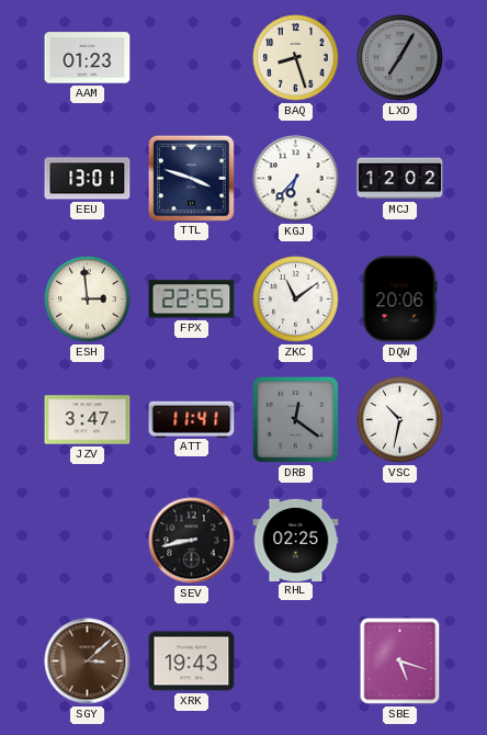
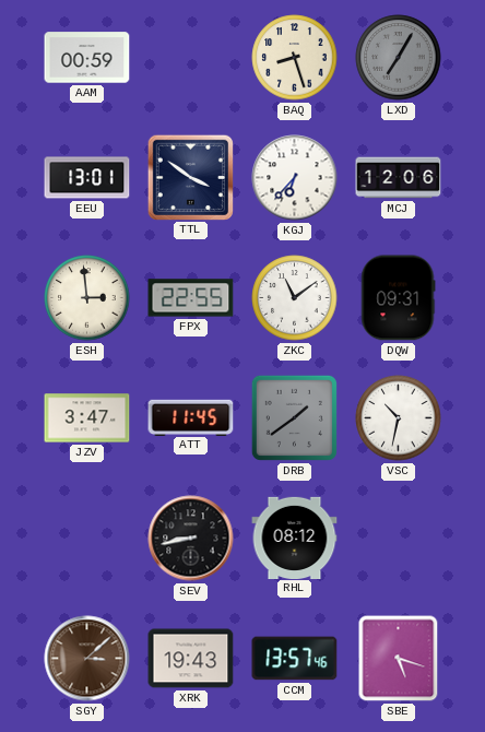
AAM: 01:23 -> 00:59 (87, 58)
TTL: 3:48 -> 3:51 (190, 177)
MCJ: 12:02 -> 12:06 (399, 178)
DQW: 20:06 -> 09:31 (398, 298)
ATT: 11:41 -> 11:45 (191, 417)
DRB: 12:21 -> 1:39 (294, 417)
RHL: 02:25 -> 08:12 (295, 538)
CCM: none -> 13:57 (295, 659)
